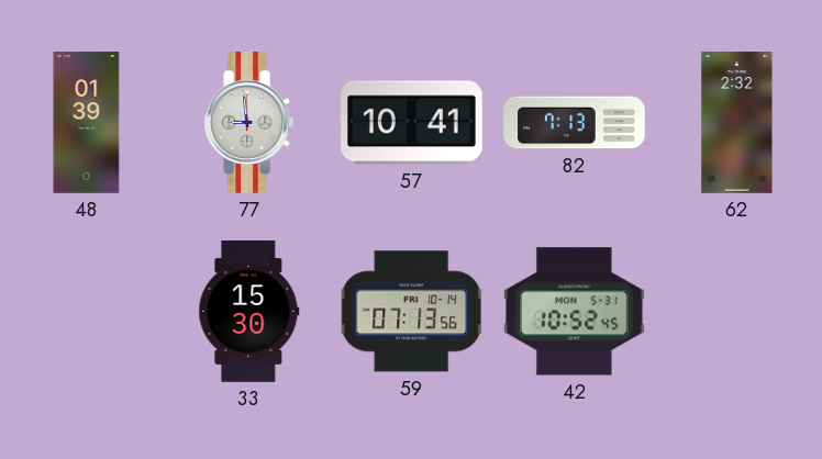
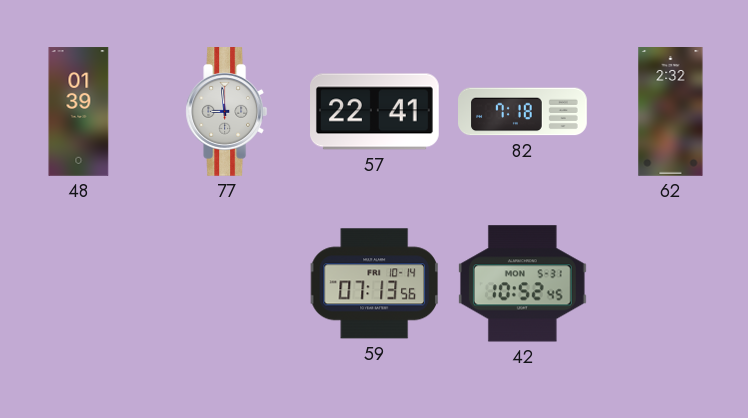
57: 10:41 -> 22:41 (375, 112)
82: 7:13 -> 7:18 (523, 112)
33: 15:30 -> none (249, 312)
